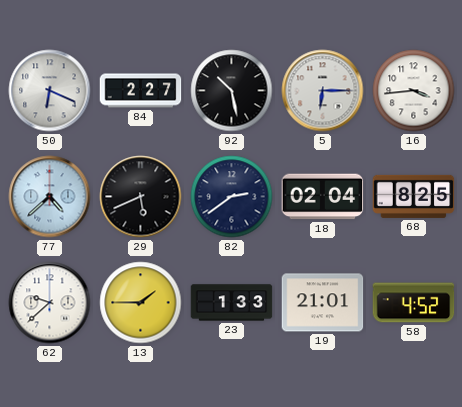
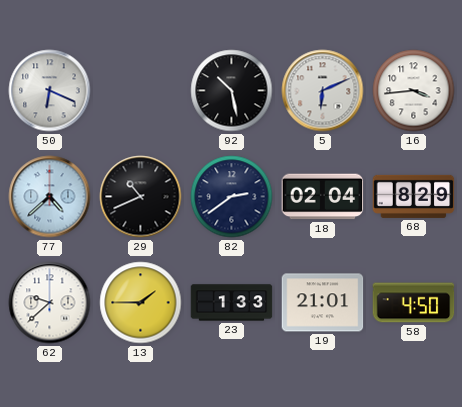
84: 2:27 -> none (141, 91)
5: 6:15 -> 6:11 (323, 91)
29: 5:41 -> 10:41 (141, 197)
68: 8:25 -> 8:29 (414, 196)
58: 4:52 -> 4:50 (414, 303)
